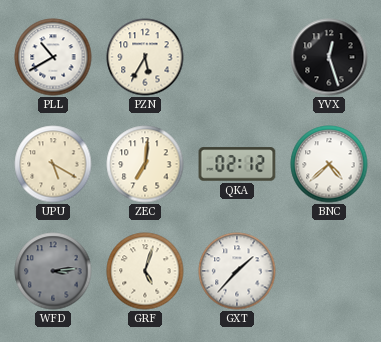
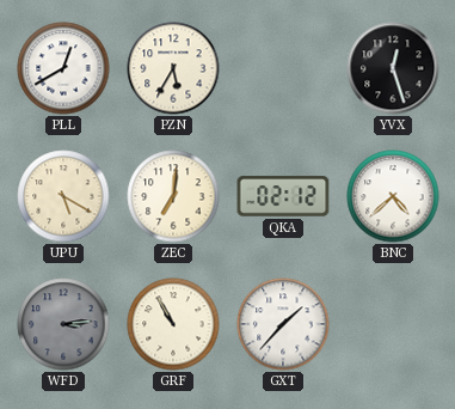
PLL: 10:40 -> 12:40 (63, 68)
GRF: 5:03 -> 10:55 (173, 324)
